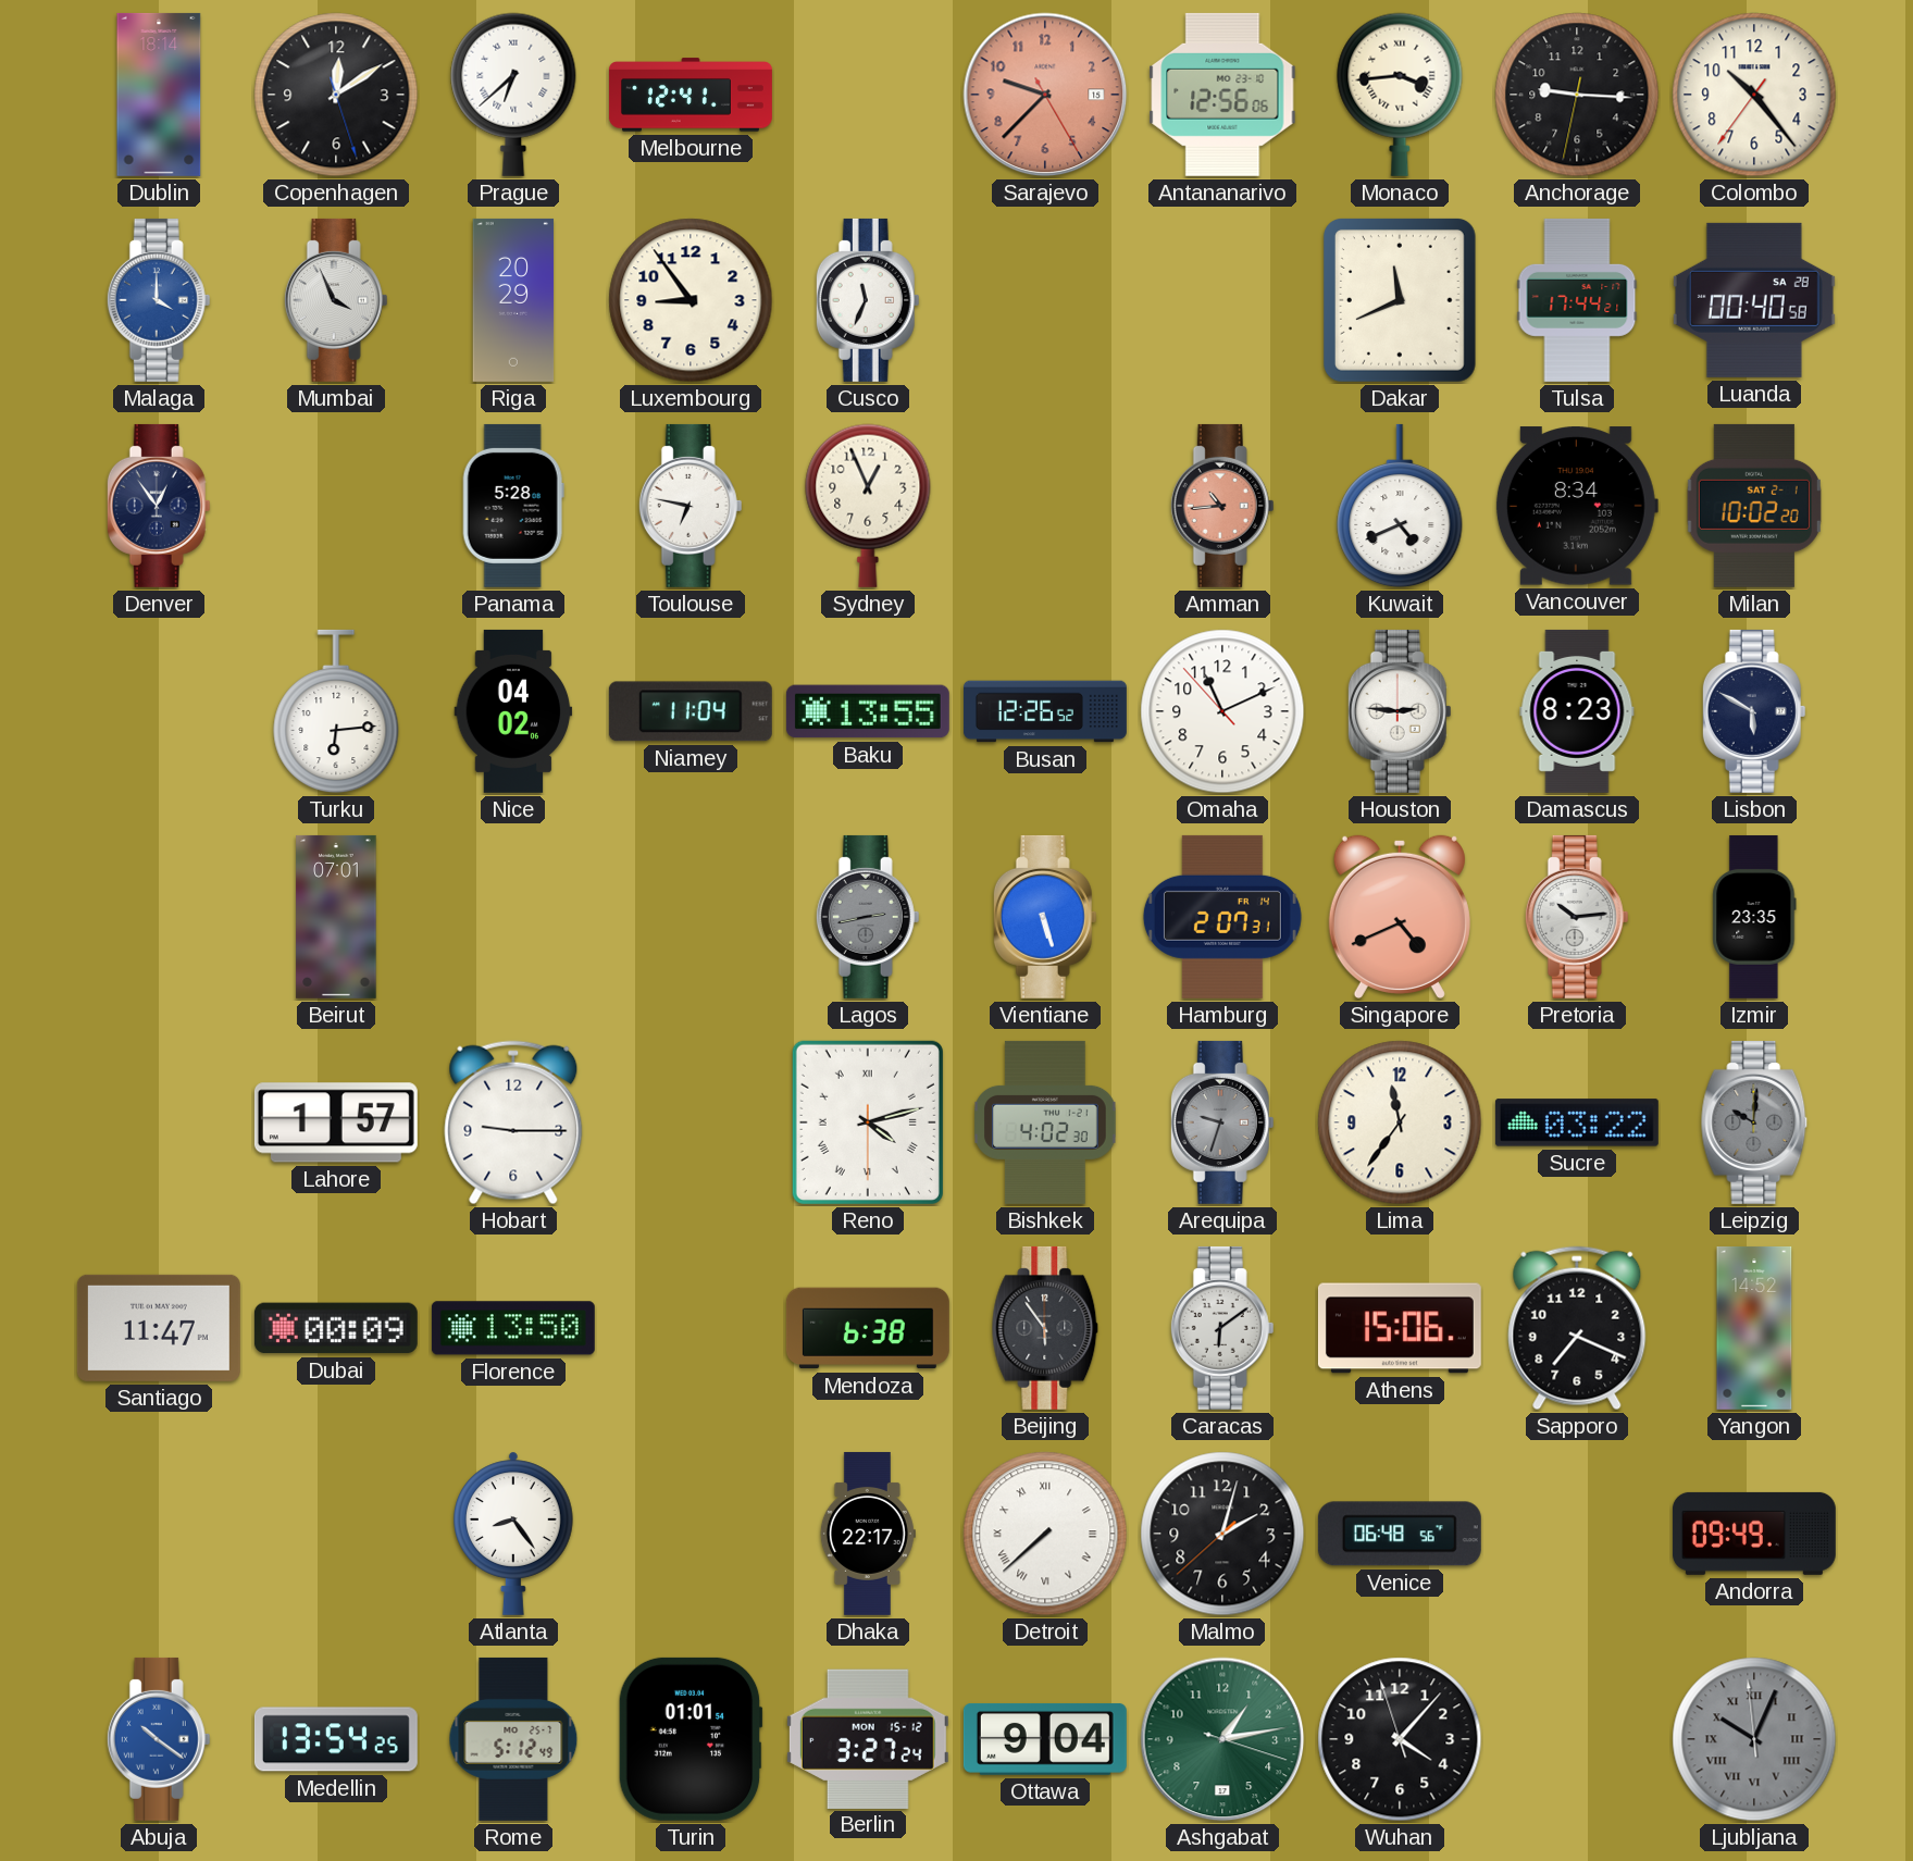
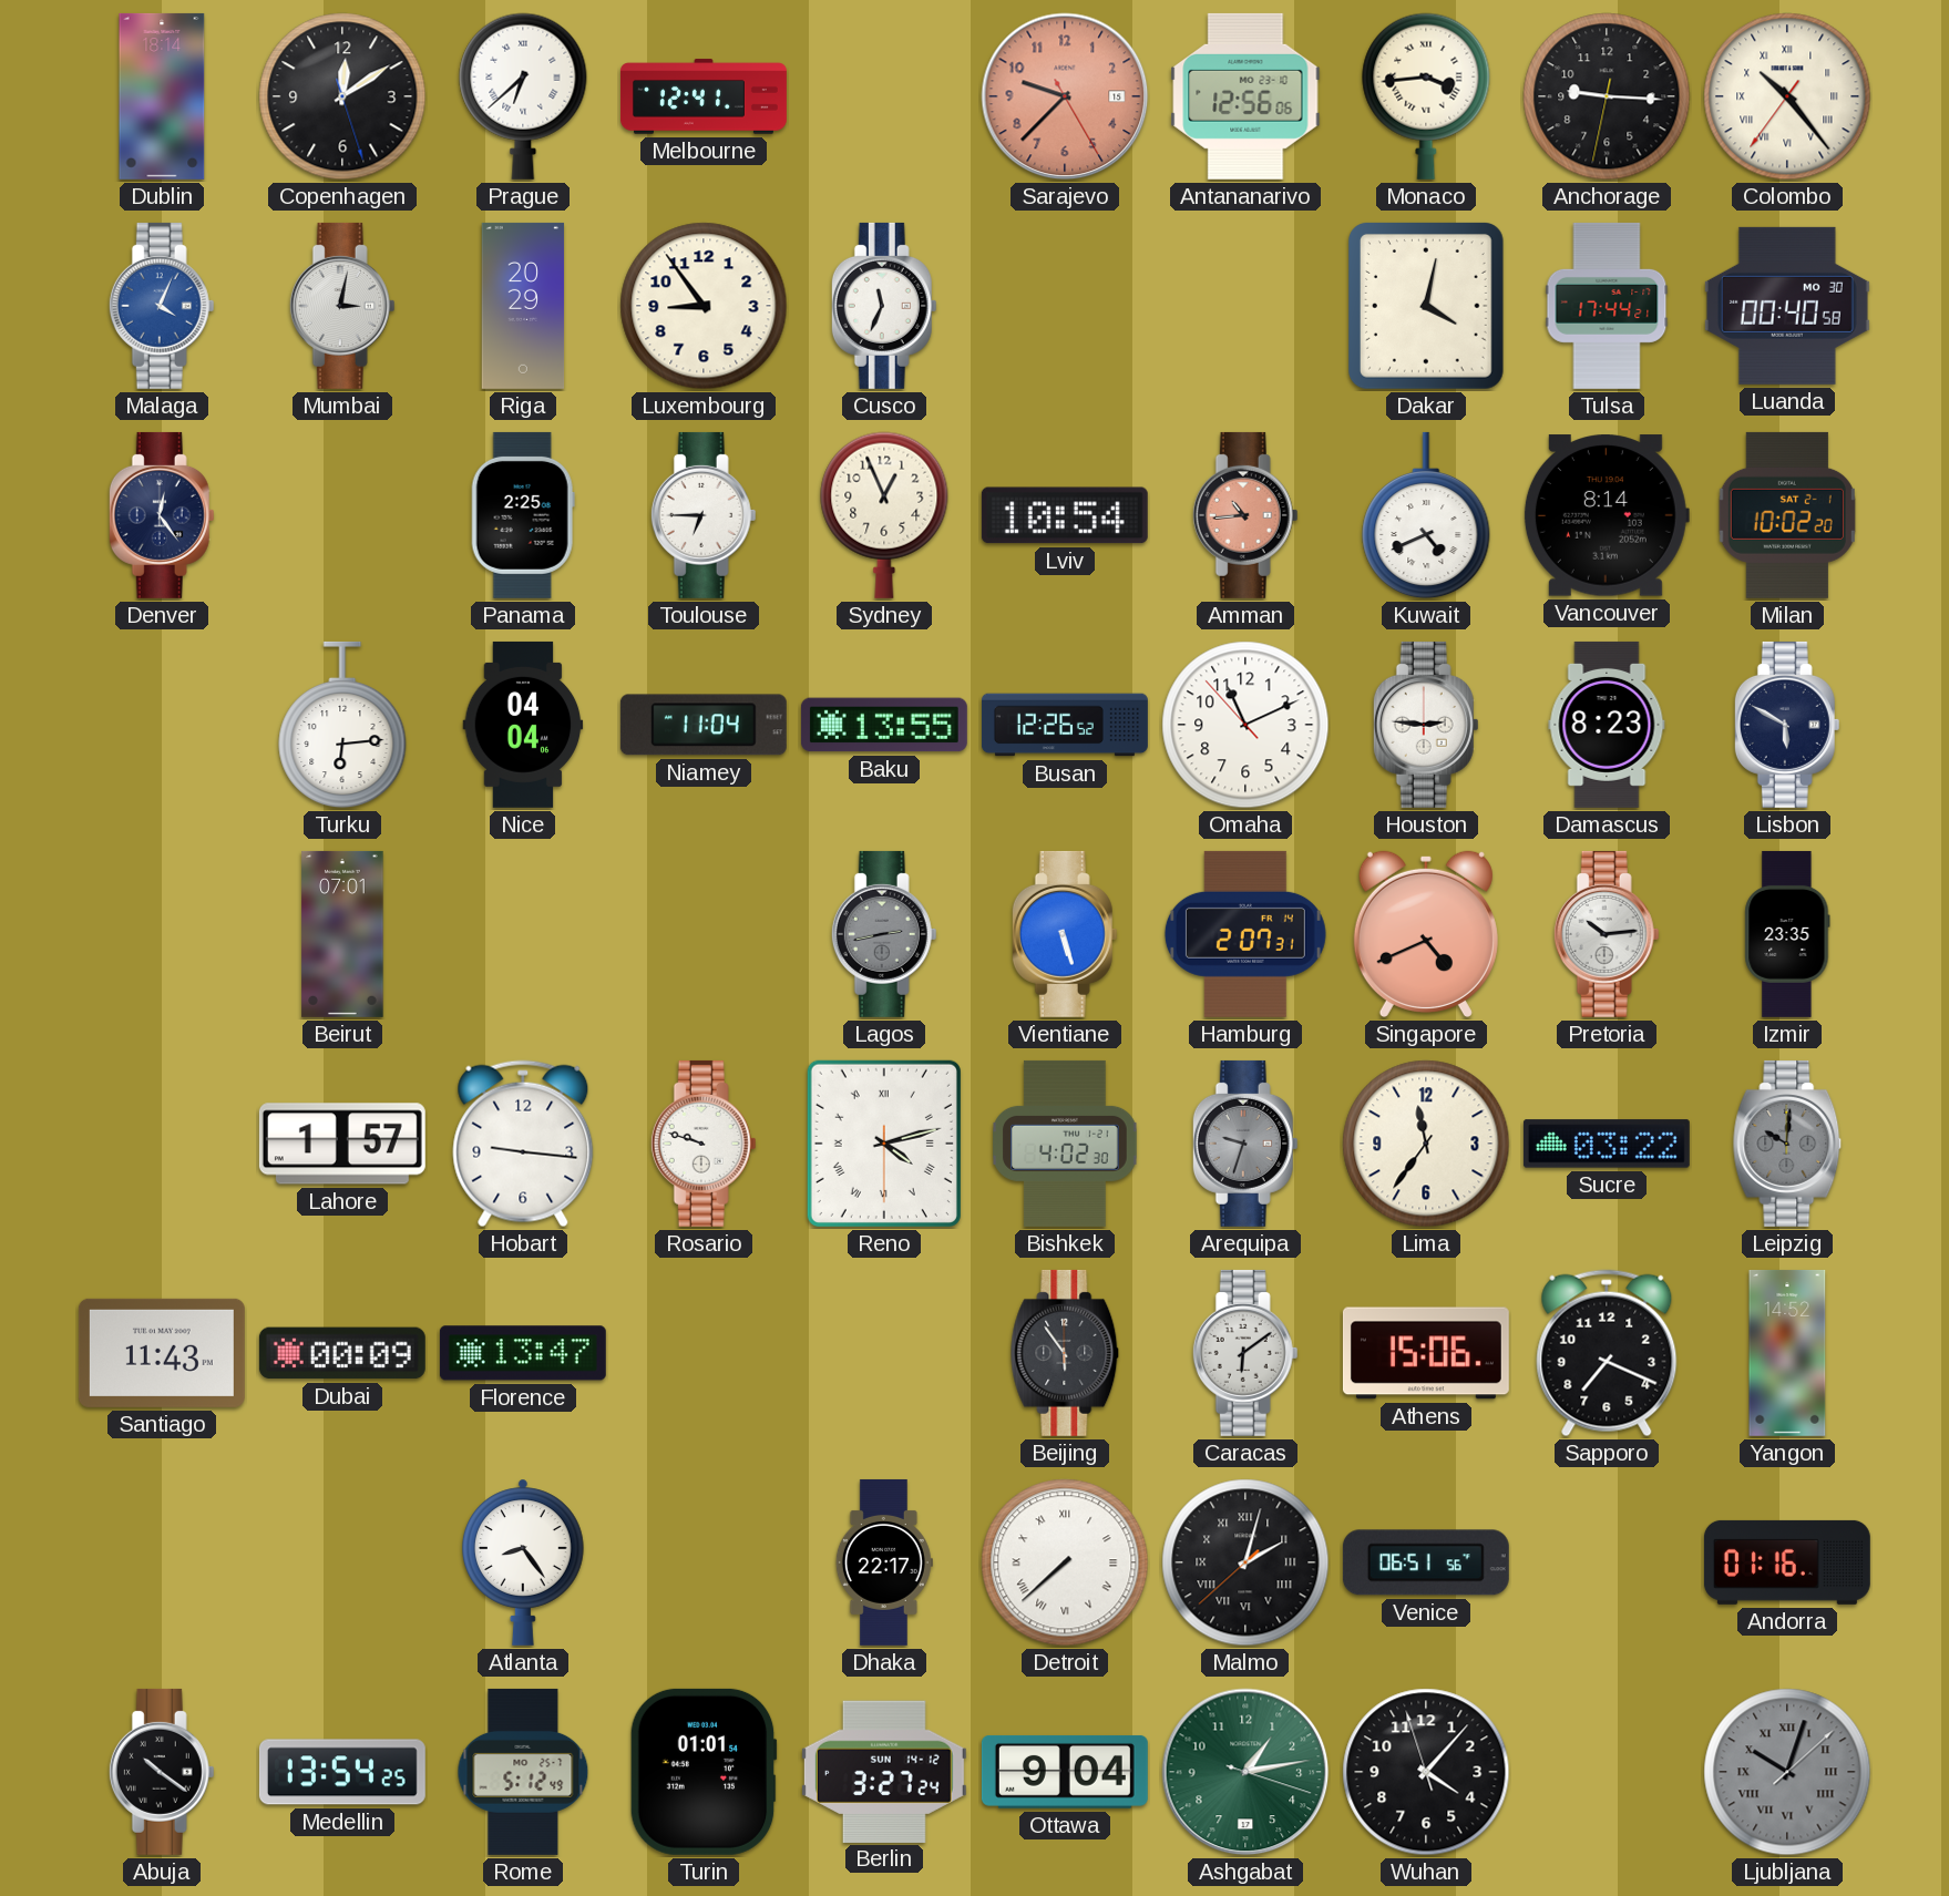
Colombo numerals: Arabic -> Roman (1787, 96)
Malaga: 4:00 -> 4:04 (162, 306)
Mumbai: 3:56 -> 3:02 (342, 306)
Dakar: 11:41 -> 4:02 (1427, 307)
Luanda date: SA 28 -> MO 30 (1787, 306)
Denver: 12:54 -> 12:24 (162, 515)
Panama: 5:28 -> 2:25 (523, 515)
Toulouse: 6:47 -> 6:45 (704, 515)
Lviv: none -> 10:54 (1065, 515)
Vancouver: 8:34 -> 8:14 (1606, 515)
Nice: 04:02 -> 04:04 (523, 725)
Hobart: 9:15 -> 9:16 (523, 1144)
Rosario: none -> 9:48 (704, 1144)
Santiago: 11:47 -> 11:43 (162, 1353)
Florence: 13:50 -> 13:47 (523, 1353)
Mendoza: 6:38 -> none (868, 1328)
Malmo numerals: Arabic -> Roman (1245, 1562)
Venice: 06:48 -> 06:51 (1426, 1562)
Andorra: 09:49 -> 01:16 (1787, 1562)
Abuja dial: blue -> black (162, 1772)
Berlin date: MON 15-12 -> SUN 14-12 (884, 1771)
Ljubljana: 10:03:59 -> 10:03:08 (1787, 1772)
